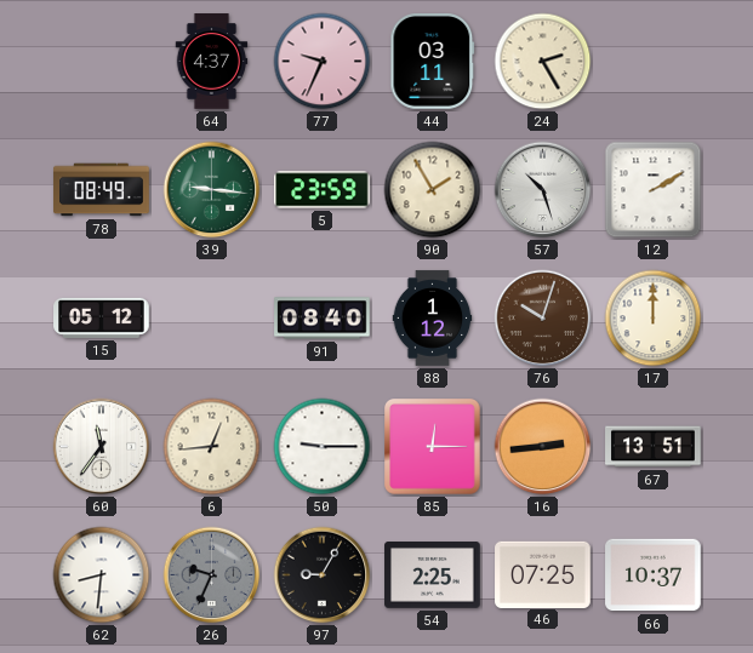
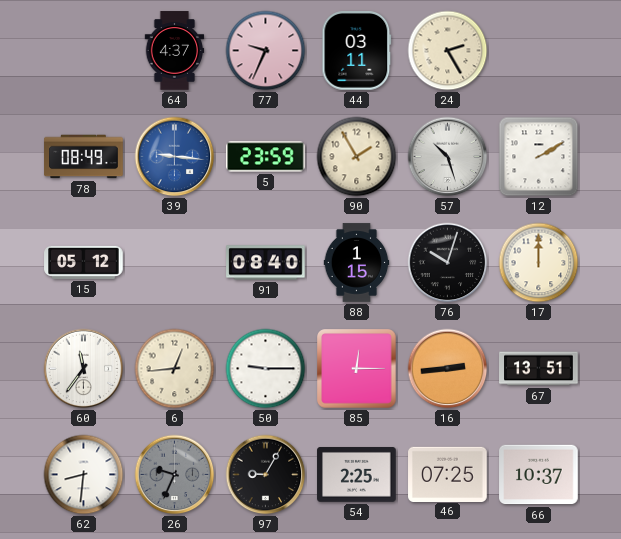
39 dial: green -> blue (175, 157)
88: 1:12 -> 1:15 (357, 263)
76 dial: brown -> black (448, 263)
